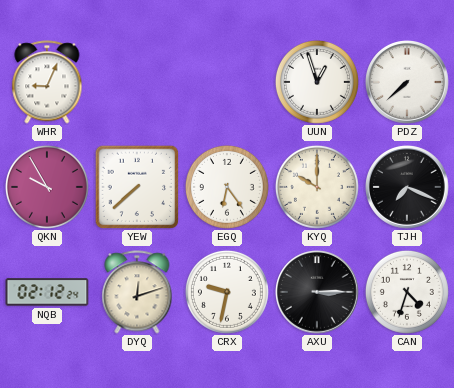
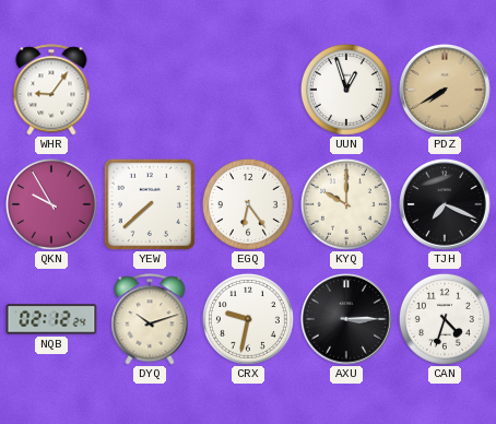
WHR: 9:04 -> 9:06 (51, 90)
PDZ: 7:38 -> 7:40 (446, 91)
PDZ dial: white -> champagne (446, 91)
DYQ: 12:12 -> 10:12 (150, 319)
